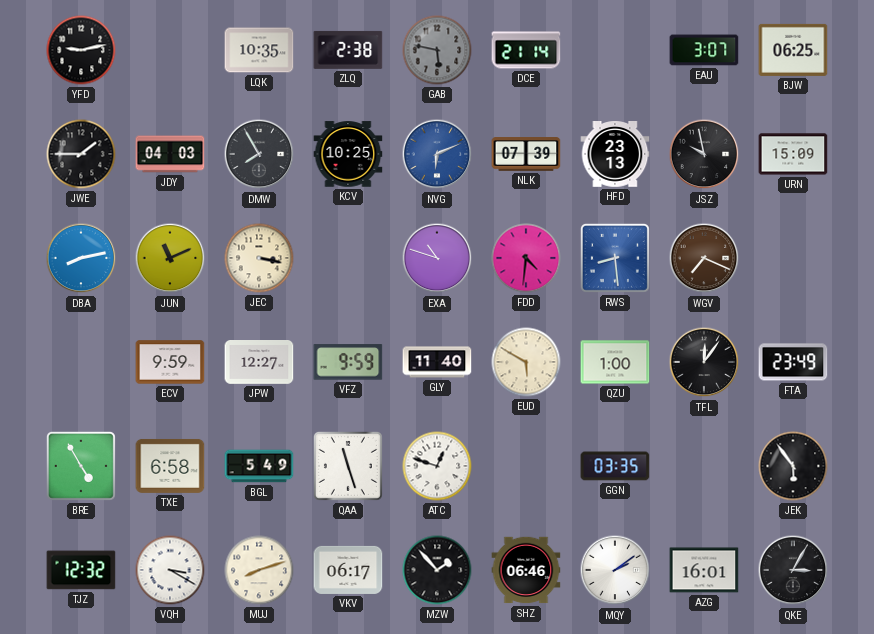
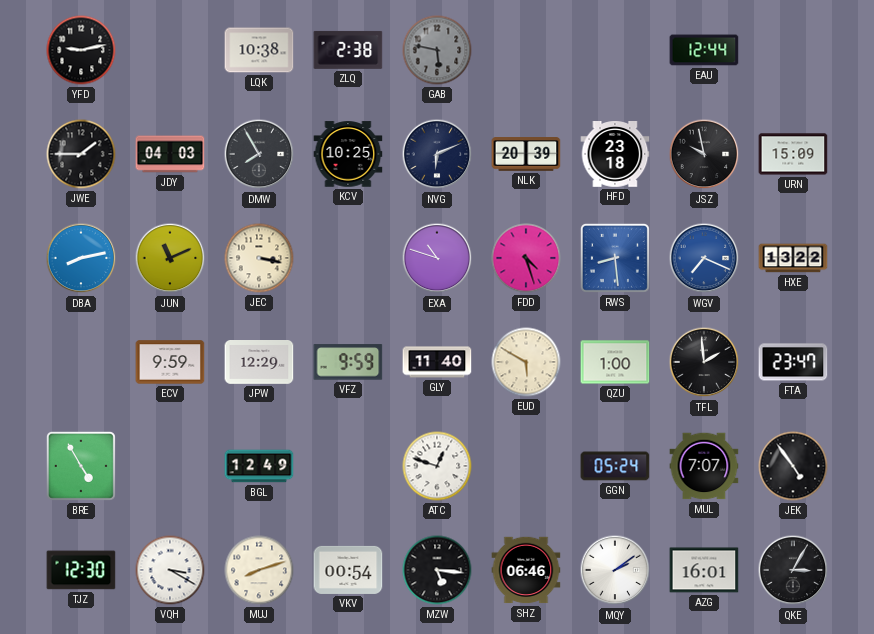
LQK: 10:35 -> 10:38 (259, 50)
DCE: 21:14 -> none (526, 50)
EAU: 3:07 -> 12:44 (704, 50)
BJW: 06:25 -> none (793, 50)
NVG dial: blue -> navy (437, 154)
NLK: 07:39 -> 20:39 (526, 154)
HFD: 23:13 -> 23:18 (615, 155)
FDD: 4:31 -> 4:27 (526, 258)
WGV dial: brown -> blue (704, 258)
HXE: none -> 13:22 (793, 258)
JPW: 12:27 -> 12:29 (259, 363)
TFL: 12:06 -> 1:59 (704, 362)
FTA: 23:49 -> 23:47 (793, 362)
TXE: 6:58 -> none (170, 466)
BGL: 5:49 -> 12:49 (259, 466)
QAA: 11:27 -> none (348, 466)
GGN: 03:35 -> 05:24 (615, 466)
MUL: none -> 7:07 (704, 466)
JEK: 5:54 -> 4:54 (793, 466)
TJZ: 12:32 -> 12:30 (81, 570)
VKV: 06:17 -> 00:54 (348, 570)
MZW: 1:53 -> 5:16 (437, 570)
